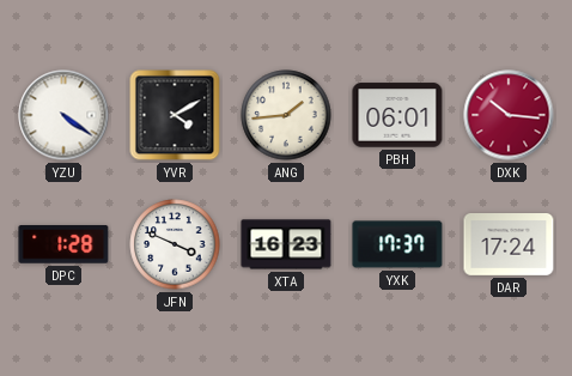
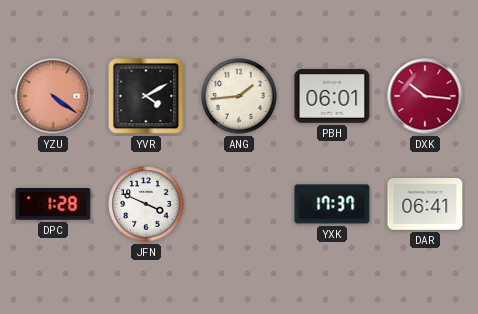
YZU dial: white -> salmon (53, 96)
XTA: 16:23 -> none (286, 244)
DAR: 17:24 -> 06:41 (425, 205)
